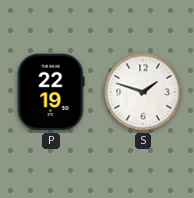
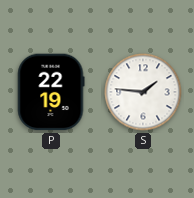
S: 1:48 -> 1:46 (143, 92)
